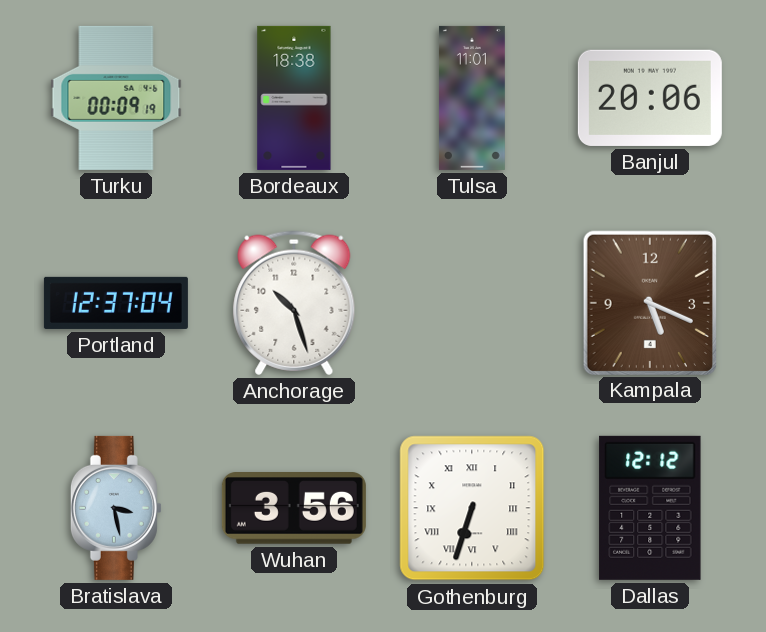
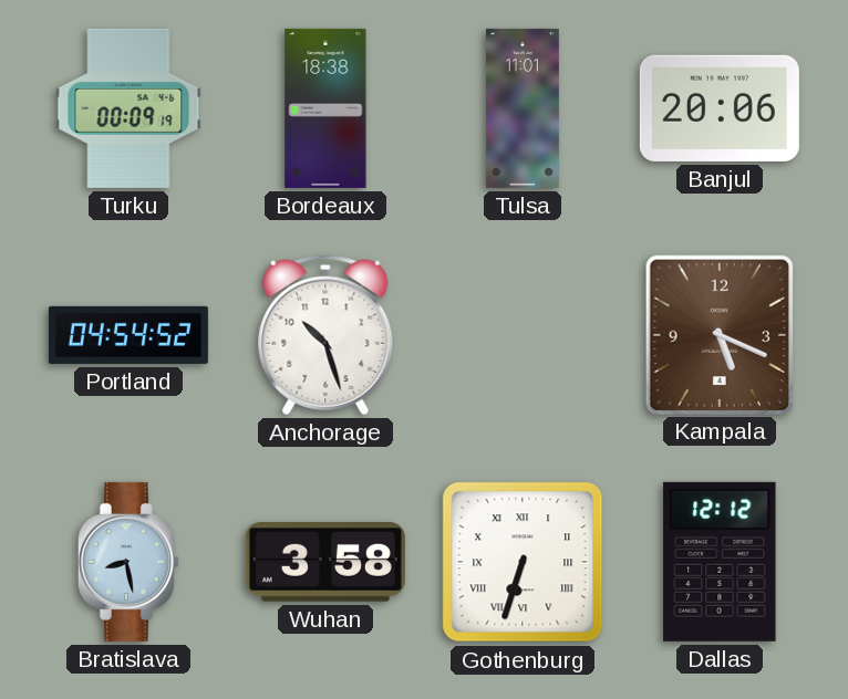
Portland: 12:37 -> 04:54 (128, 335)
Bratislava: 3:28 -> 8:28 (128, 562)
Wuhan: 3:56 -> 3:58 (325, 563)
